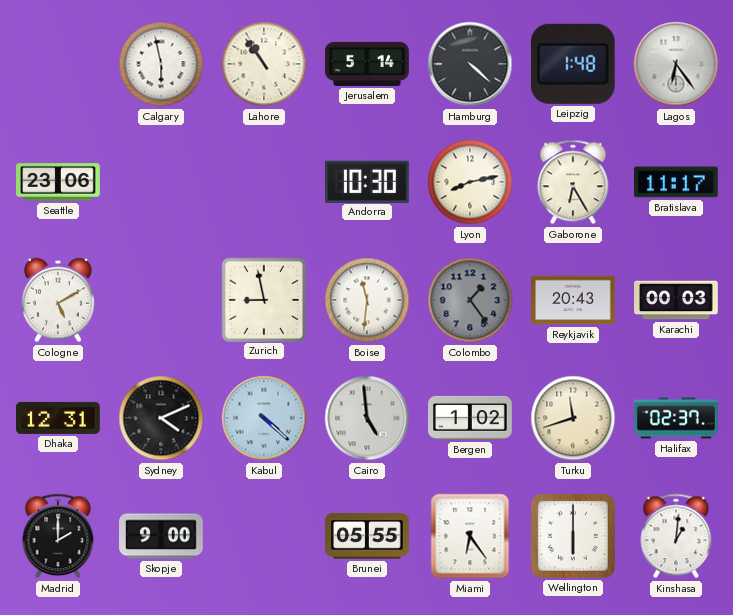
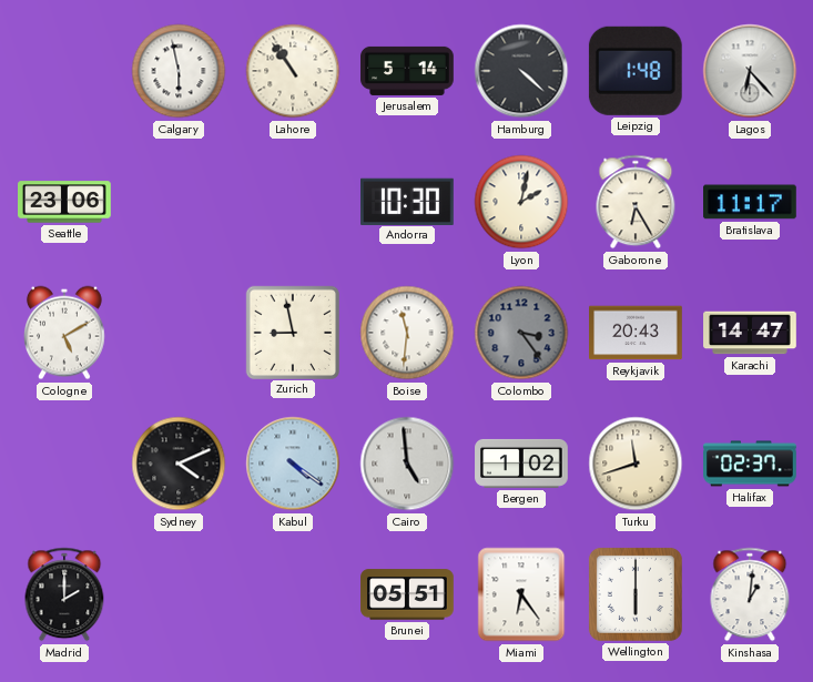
Lagos: 6:24 -> 6:23 (750, 71)
Lyon: 8:13 -> 2:02 (521, 202)
Colombo: 1:24 -> 3:24 (521, 333)
Karachi: 00:03 -> 14:47 (750, 333)
Dhaka: 12:31 -> none (58, 418)
Kabul: 4:22 -> 4:21 (293, 464)
Skopje: 9:00 -> none (161, 536)
Brunei: 05:55 -> 05:51 (407, 594)
